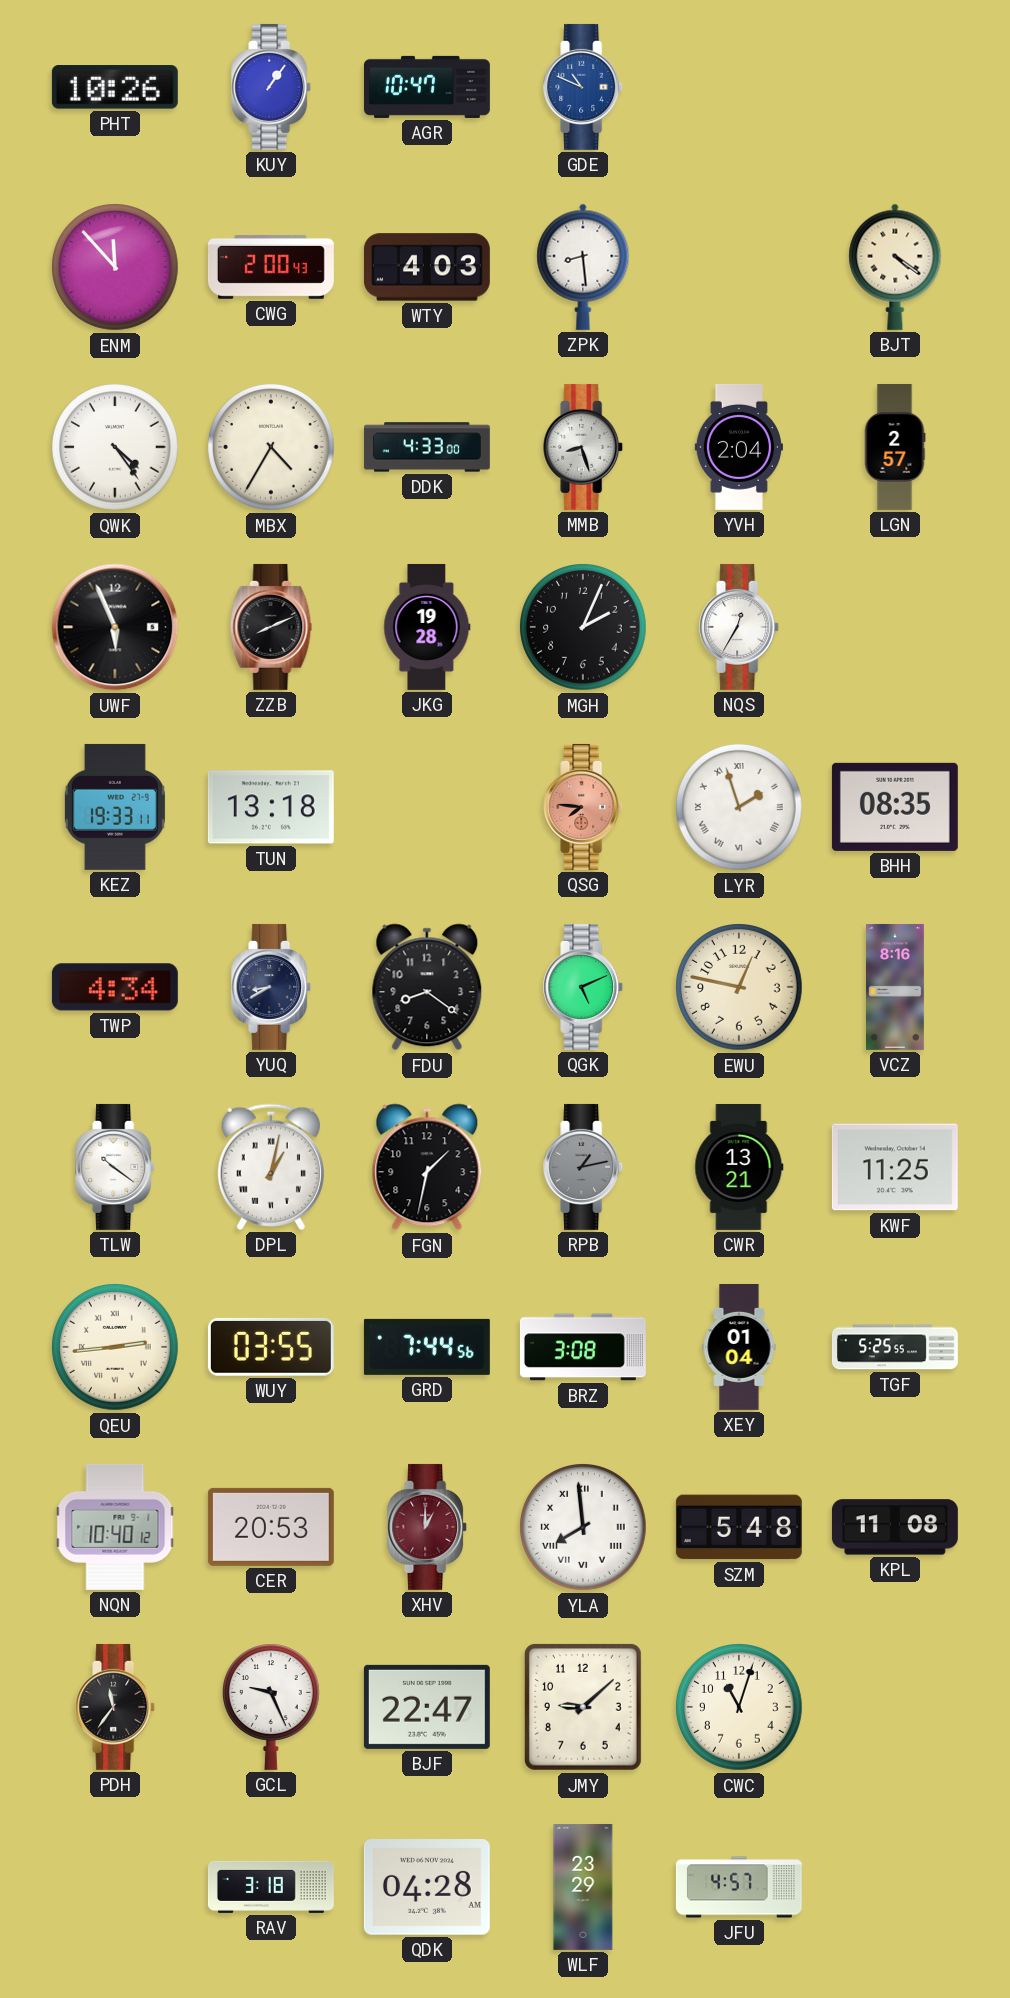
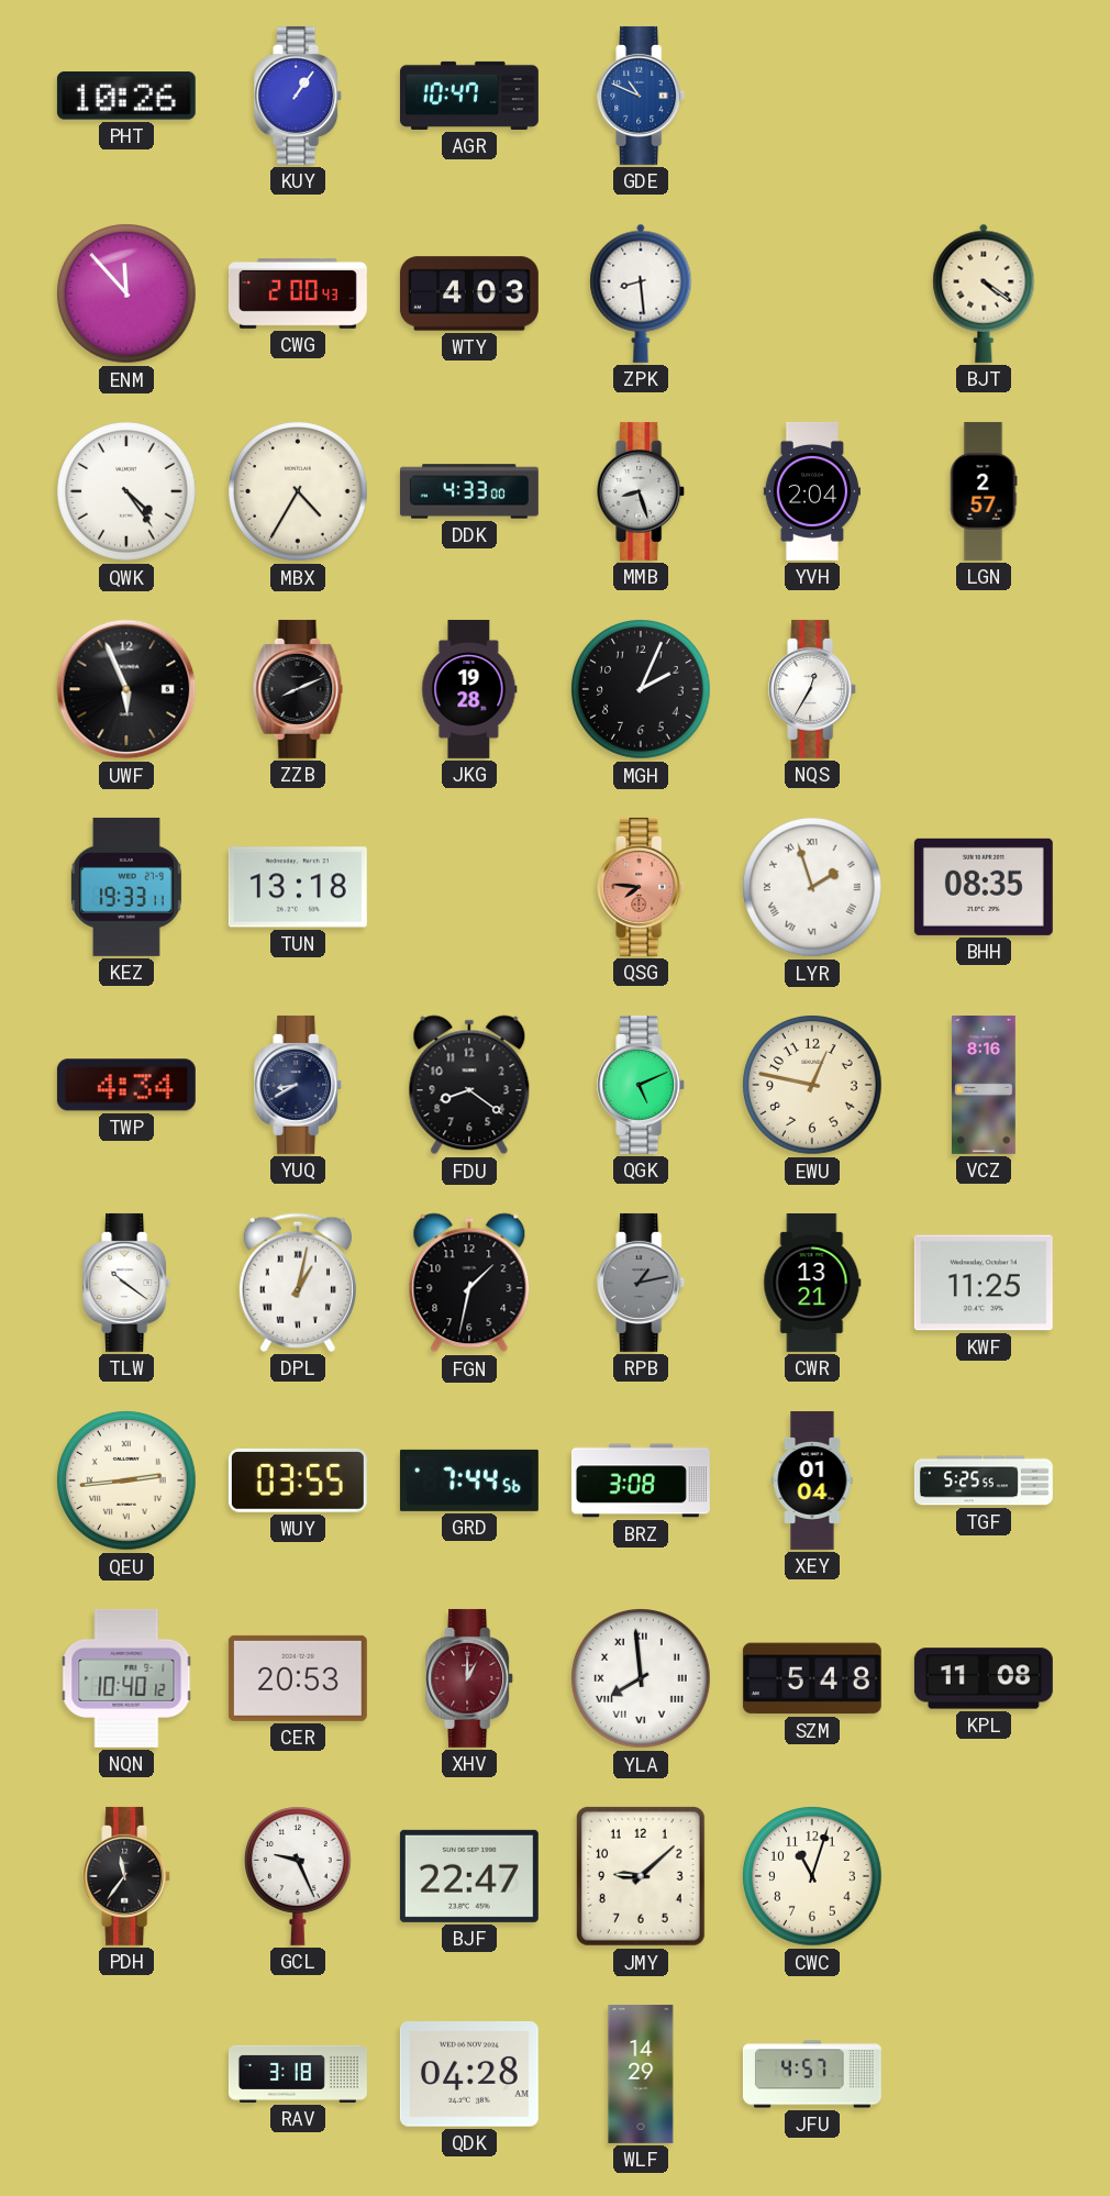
WLF: 23:29 -> 14:29 (641, 2074)
